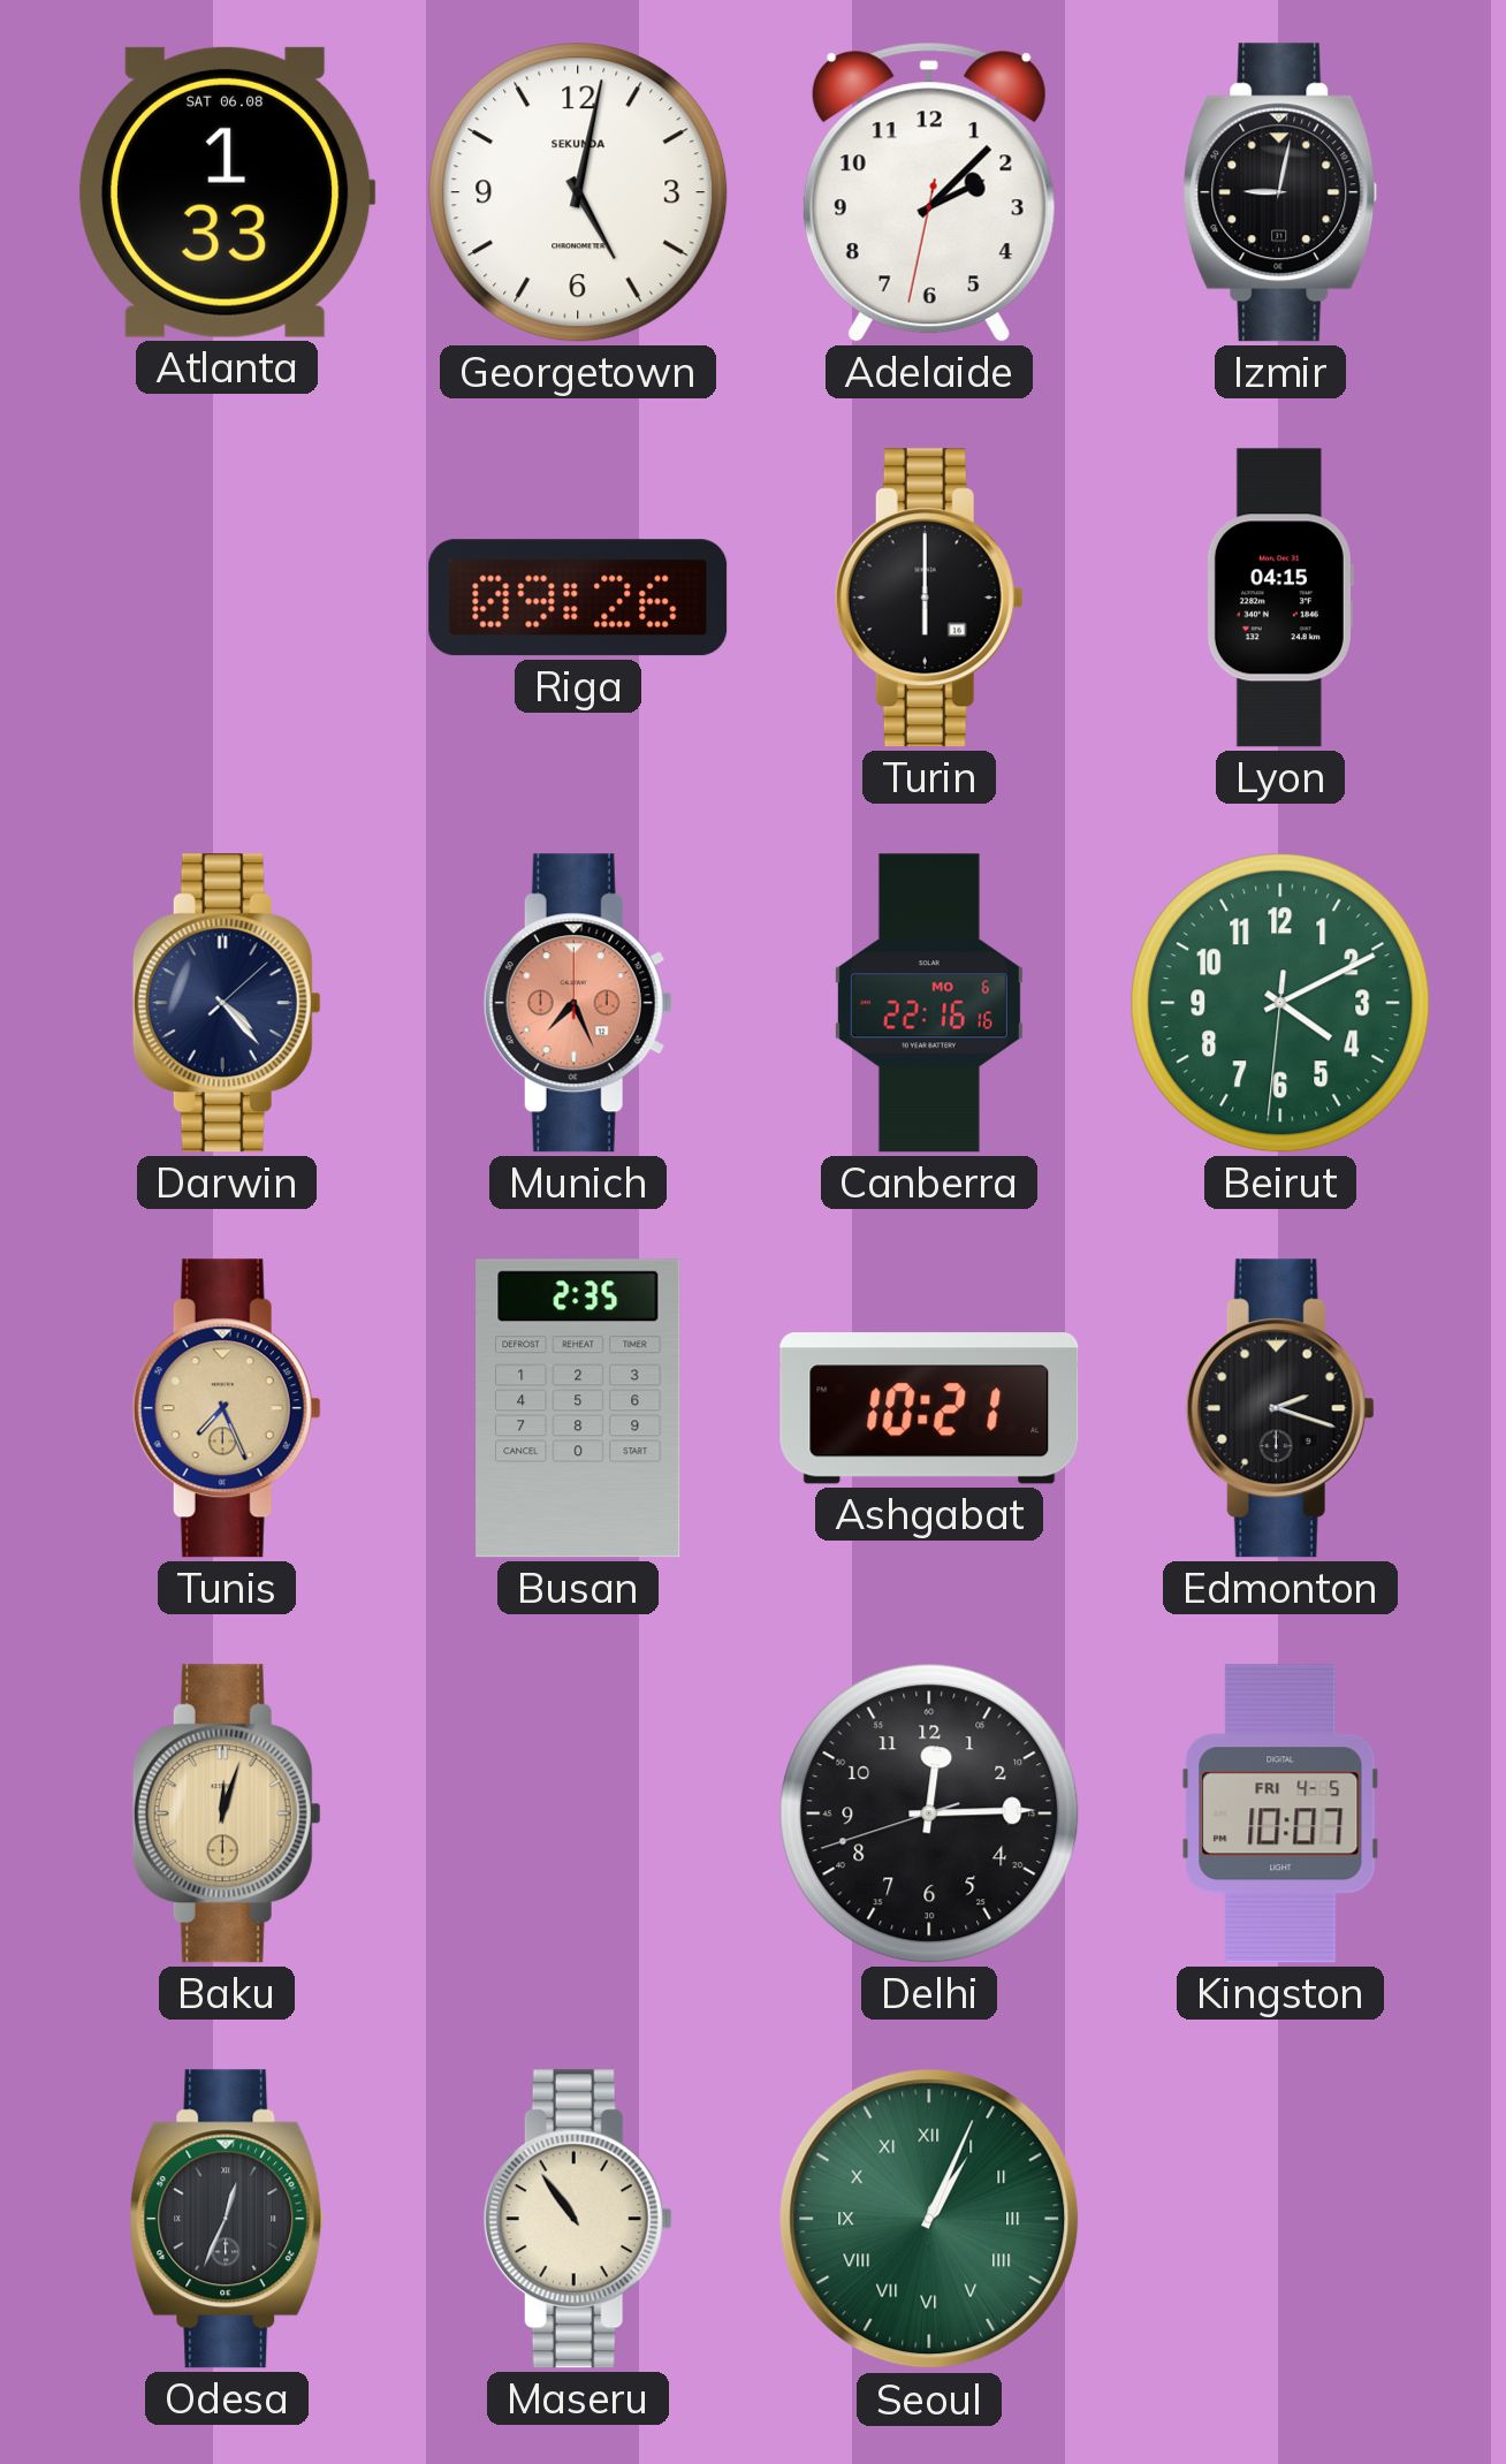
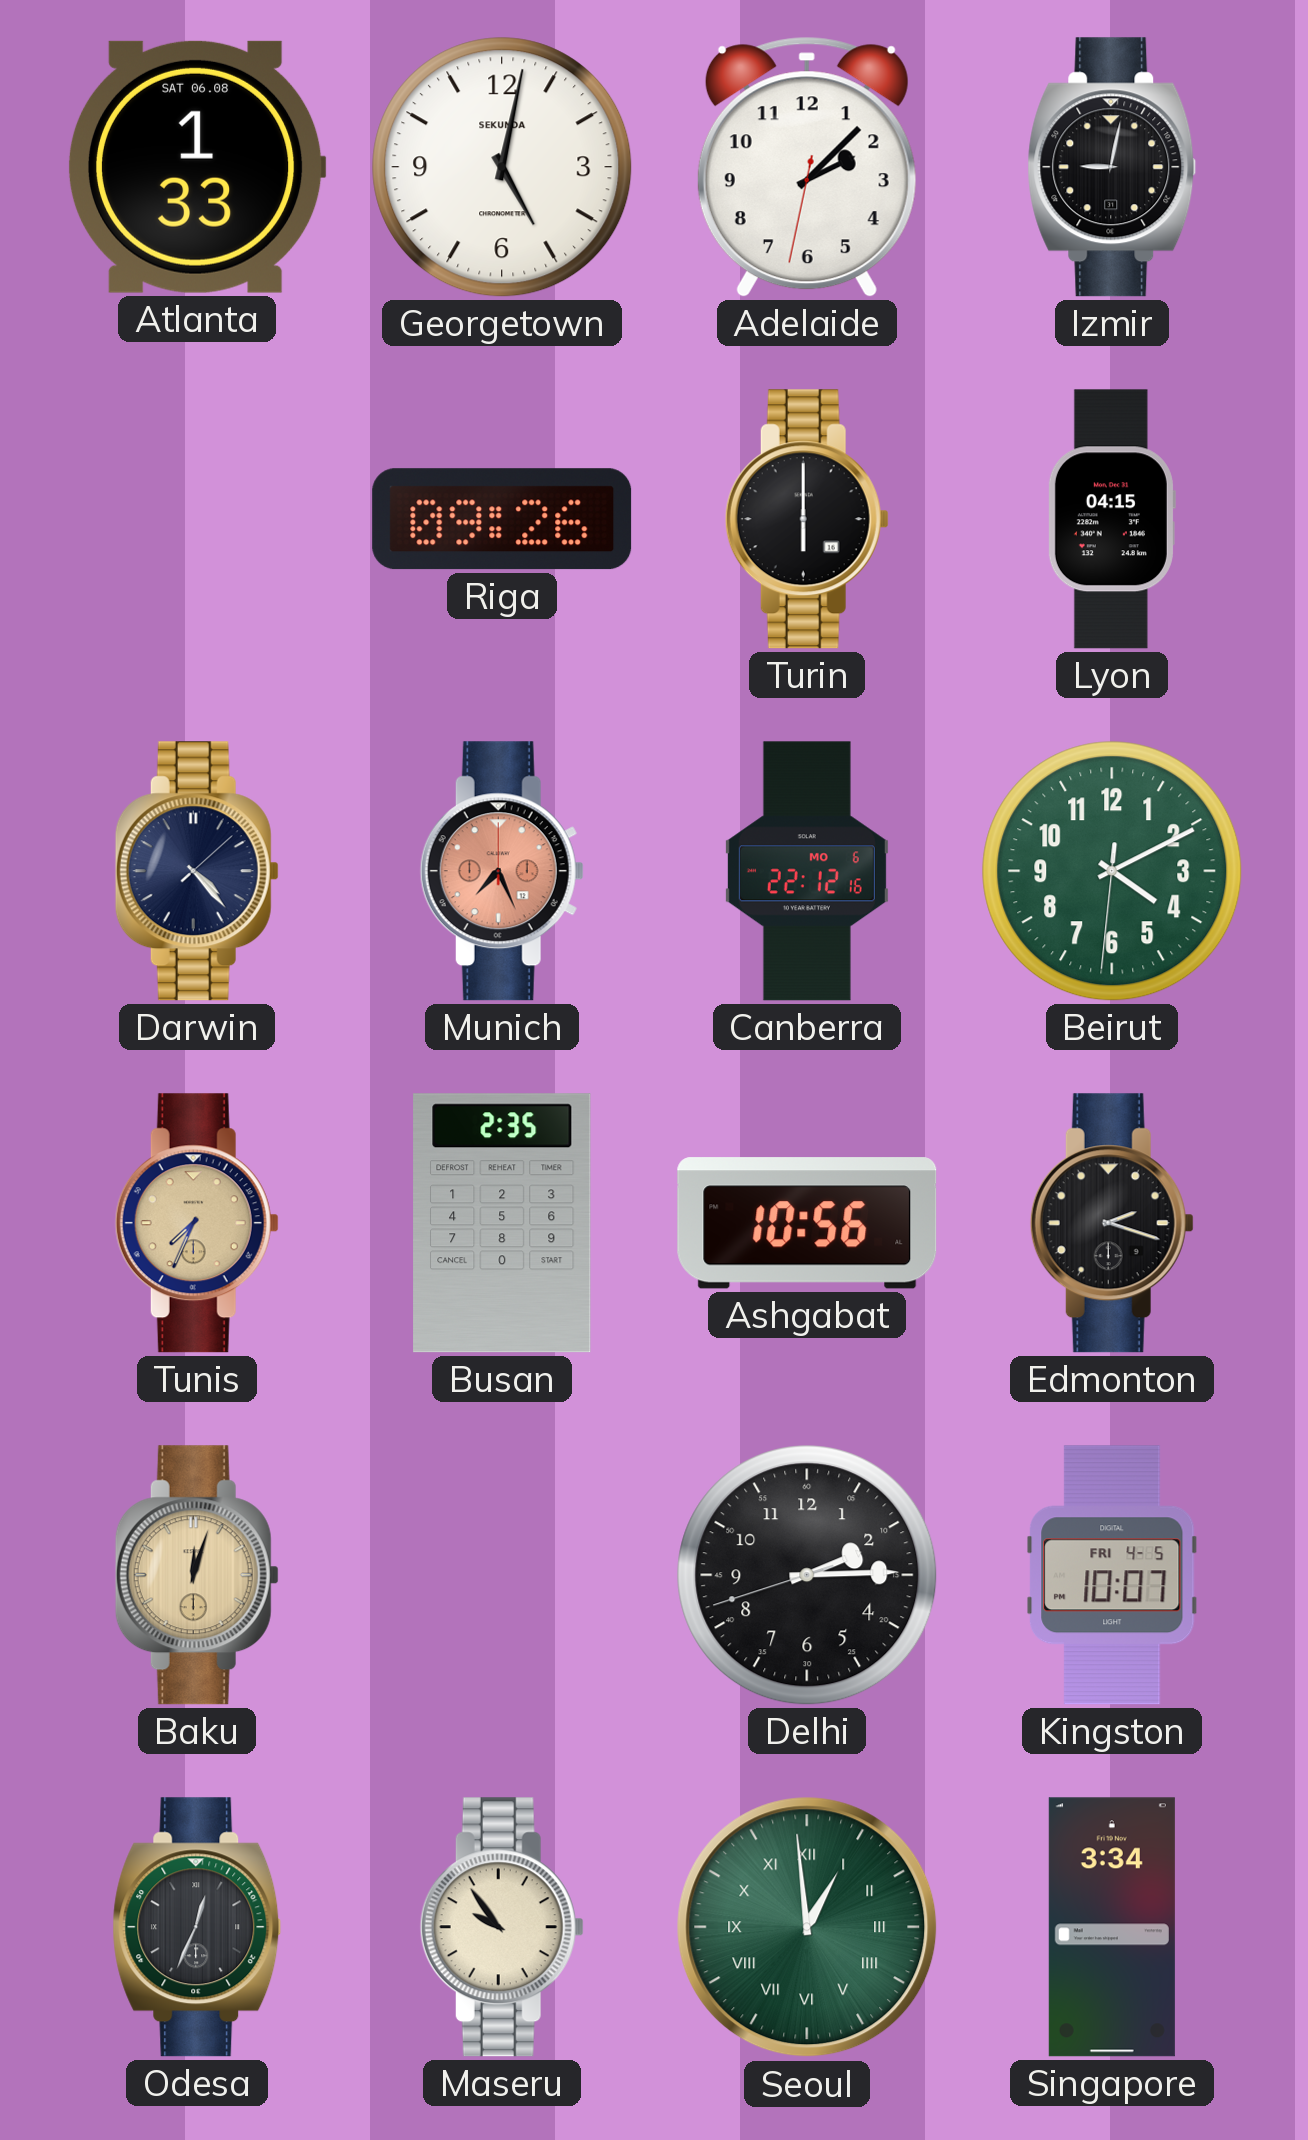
Canberra: 22:16 -> 22:12 (807, 871)
Tunis: 7:26 -> 7:34 (197, 1223)
Ashgabat: 10:21 -> 10:56 (807, 1223)
Delhi: 12:14 -> 2:14 (807, 1575)
Maseru: 10:54 -> 9:54 (502, 1927)
Seoul: 1:04 -> 12:59 (807, 1927)
Singapore: none -> 3:34 (1112, 1927)
